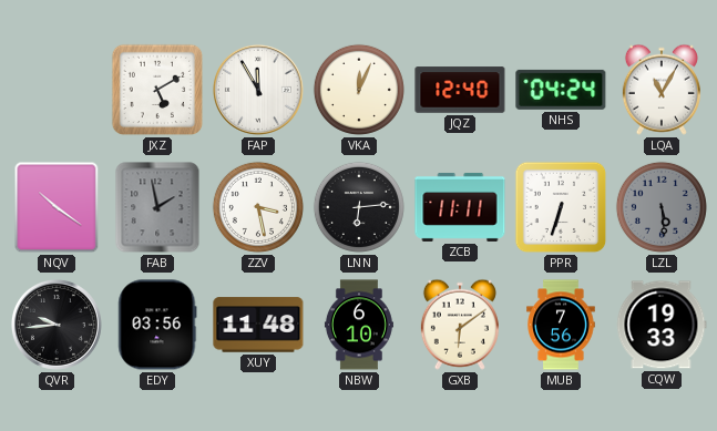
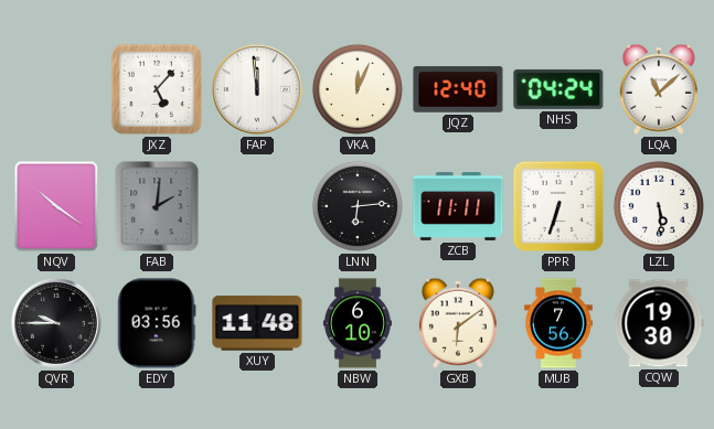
JXZ: 5:10 -> 5:07 (157, 89)
FAP: 11:55 -> 11:59 (257, 89)
LQA: 11:05 -> 11:08 (659, 89)
FAB: 1:58 -> 2:01 (157, 206)
ZZV: 3:28 -> none (258, 207)
LZL dial: grey -> white (659, 206)
QVR: 9:44 -> 9:45 (56, 323)
CQW: 19:33 -> 19:30 (659, 323)
